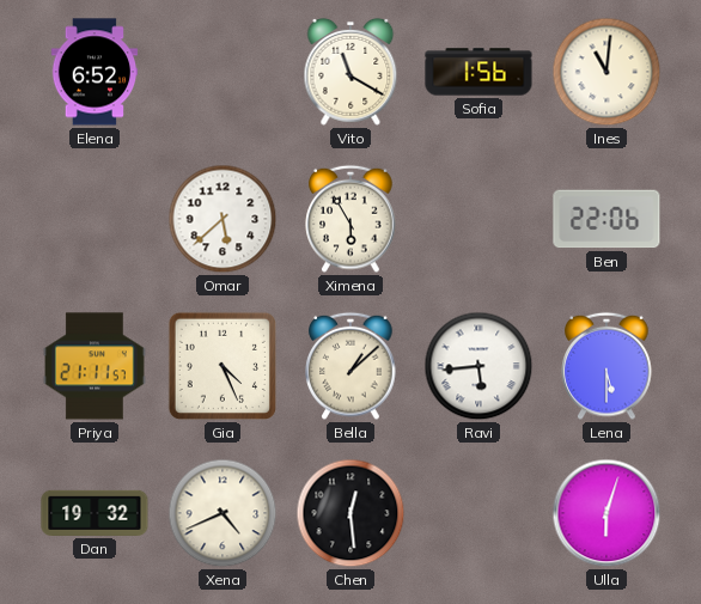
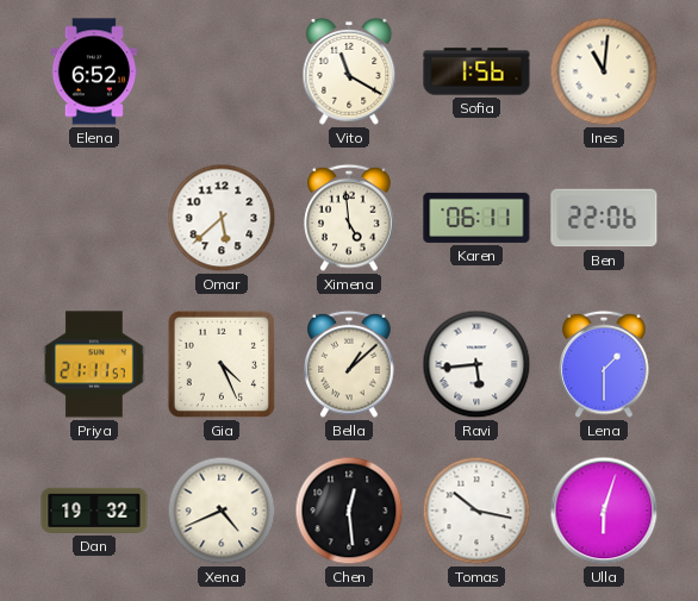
Ximena: 5:55 -> 4:59 (349, 218)
Karen: none -> 06:11 (476, 218)
Lena: 5:30 -> 1:30 (604, 364)
Tomas: none -> 10:17 (476, 511)
